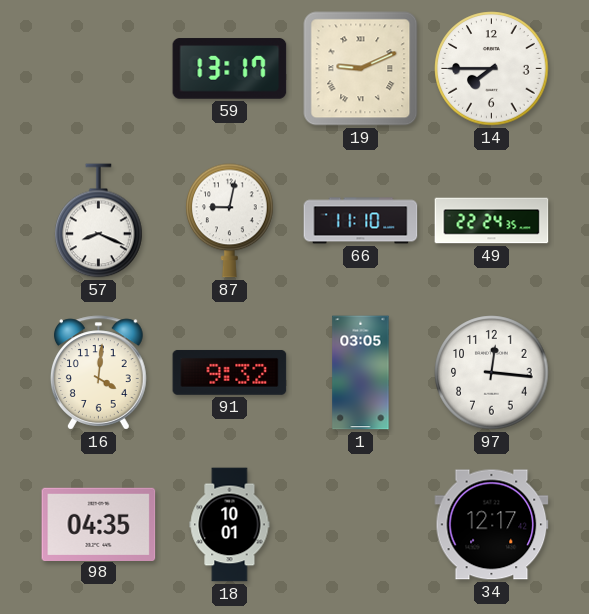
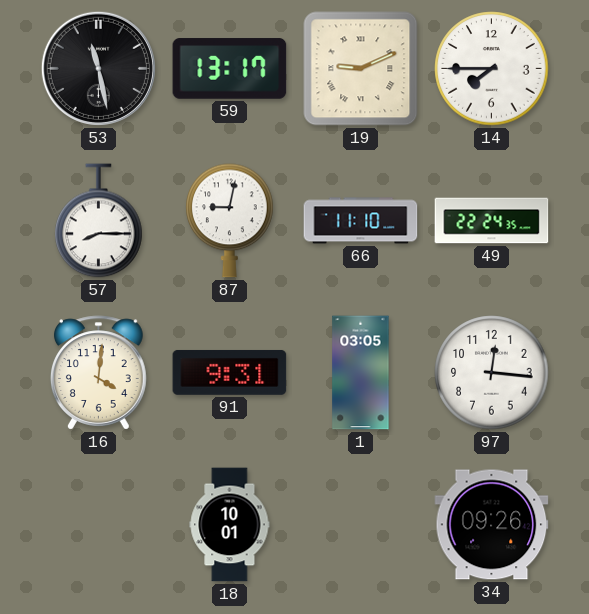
53: none -> 11:28 (98, 68)
57: 8:19 -> 8:15 (99, 221)
91: 9:32 -> 9:31 (230, 372)
98: 04:35 -> none (99, 524)
34: 12:17 -> 09:26 (492, 525)
